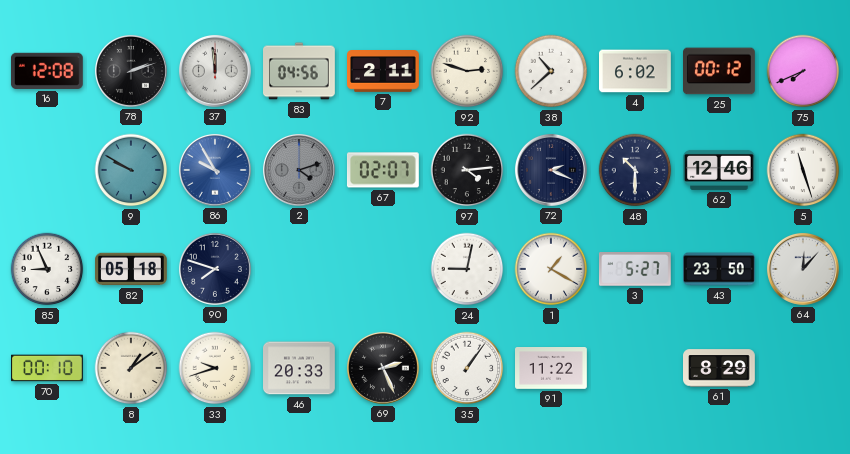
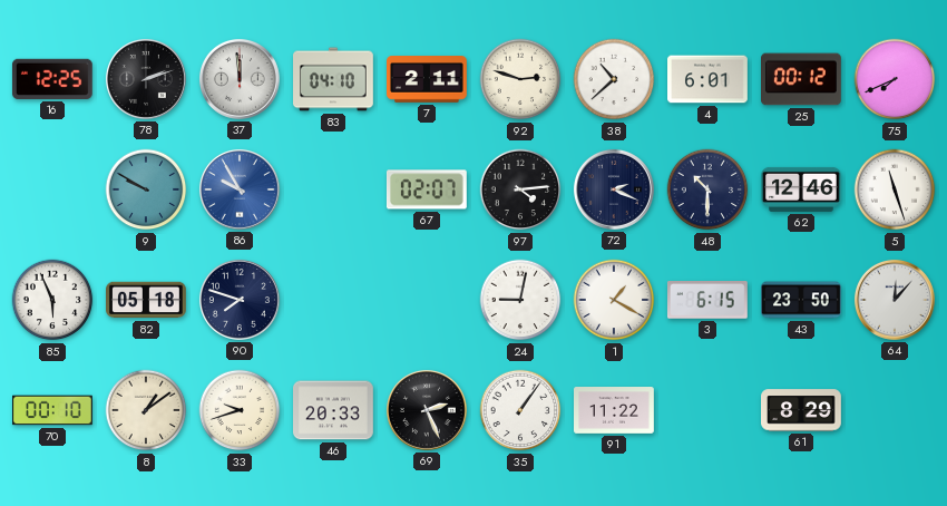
16: 12:08 -> 12:25 (52, 79)
83: 04:56 -> 04:10 (334, 79)
4: 6:02 -> 6:01 (709, 79)
2: 4:12 -> none (299, 170)
85: 8:56 -> 5:56 (52, 300)
3: 5:27 -> 6:15 (707, 301)
